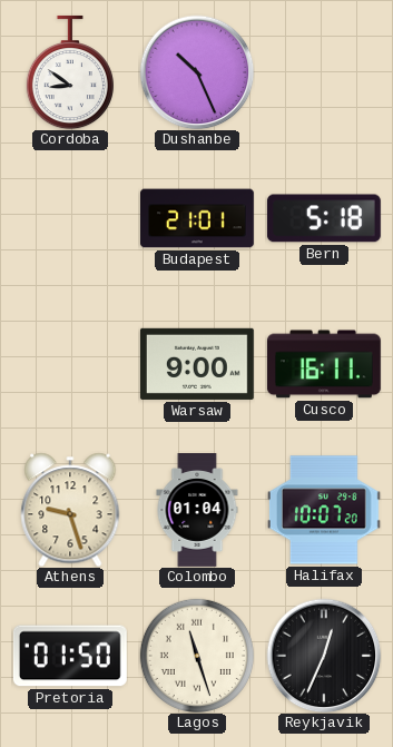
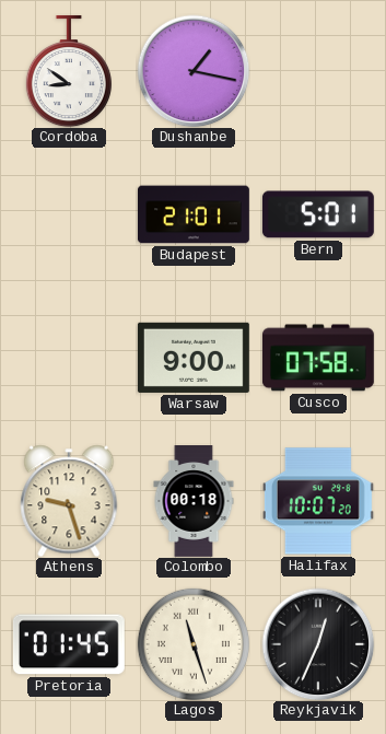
Dushanbe: 10:26 -> 1:17 (194, 71)
Bern: 5:18 -> 5:01 (318, 214)
Cusco: 16:11 -> 07:58 (318, 358)
Colombo: 01:04 -> 00:18 (194, 502)
Pretoria: 01:50 -> 01:45 (69, 644)
